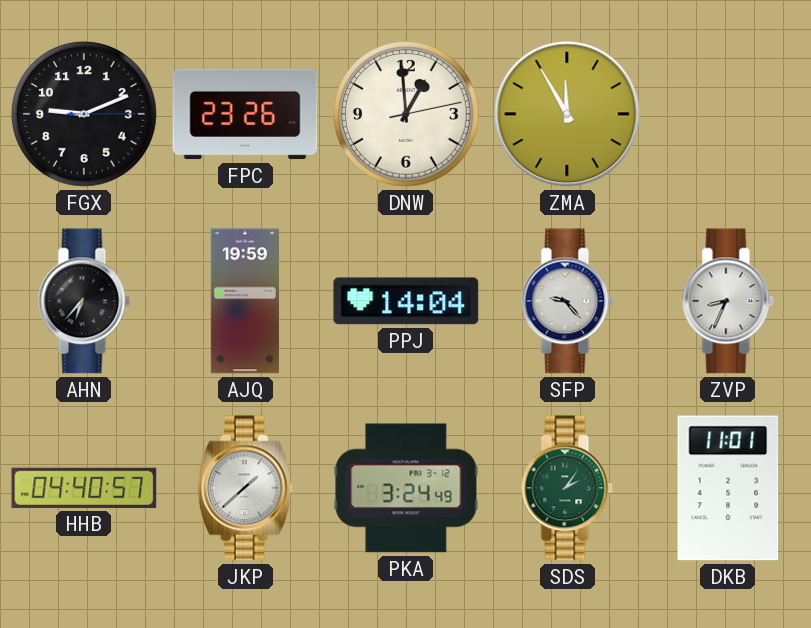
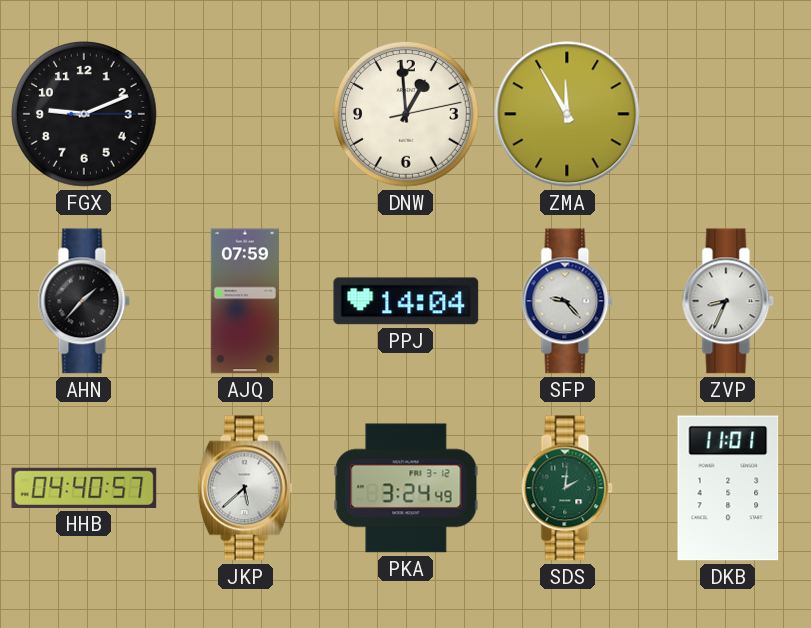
FPC: 23:26 -> none (245, 114)
AHN: 6:37 -> 1:37 (84, 301)
AJQ: 19:59 -> 07:59 (245, 301)
JKP: 1:38 -> 5:38 (245, 488)
SDS: 2:06 -> 2:01 (567, 488)
